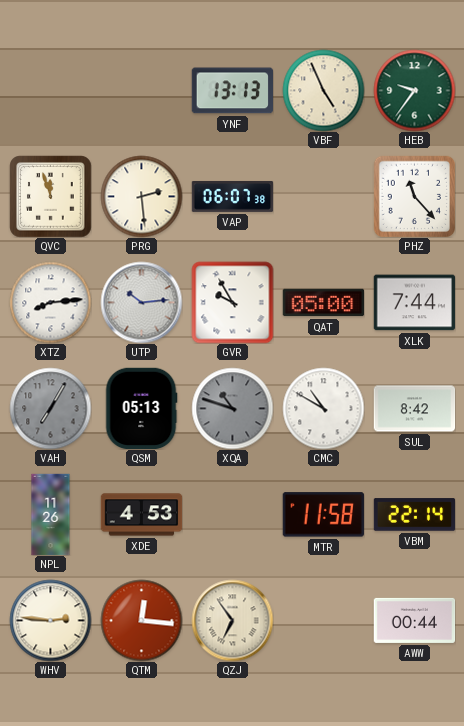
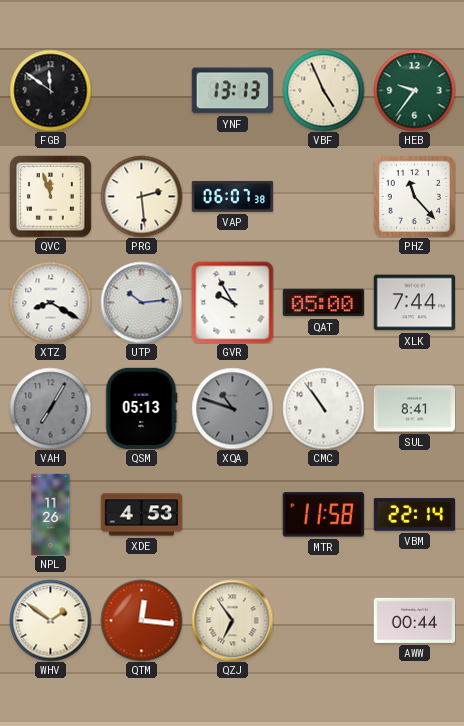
FGB: none -> 11:51 (50, 90)
XTZ: 8:14 -> 8:20 (50, 302)
CMC: 10:50 -> 10:54 (323, 408)
SUL: 8:42 -> 8:41 (414, 409)
WHV: 2:46 -> 1:51 (50, 620)
